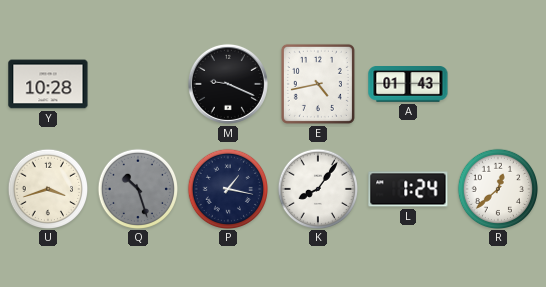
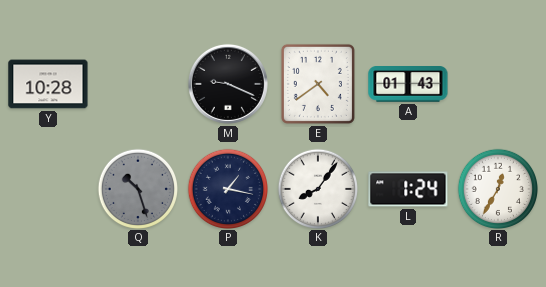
E: 4:43 -> 4:39 (318, 84)
U: 3:42 -> none (47, 188)
R: 12:38 -> 12:35 (497, 188)
